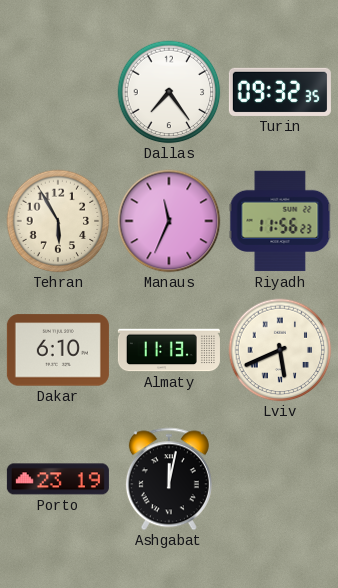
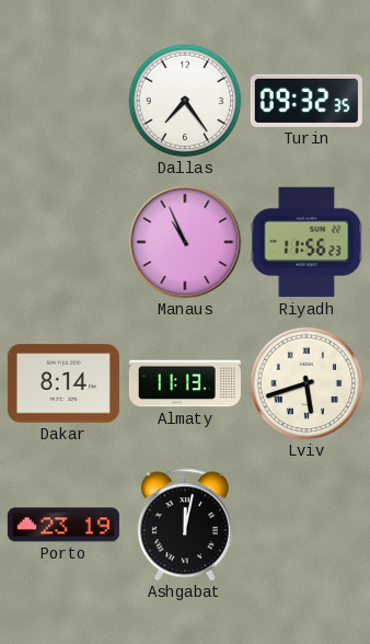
Tehran: 5:55 -> none (58, 221)
Manaus: 11:34 -> 10:56 (185, 242)
Dakar: 6:10 -> 8:14 (63, 383)
Lviv: 5:41 -> 5:42 (307, 383)
